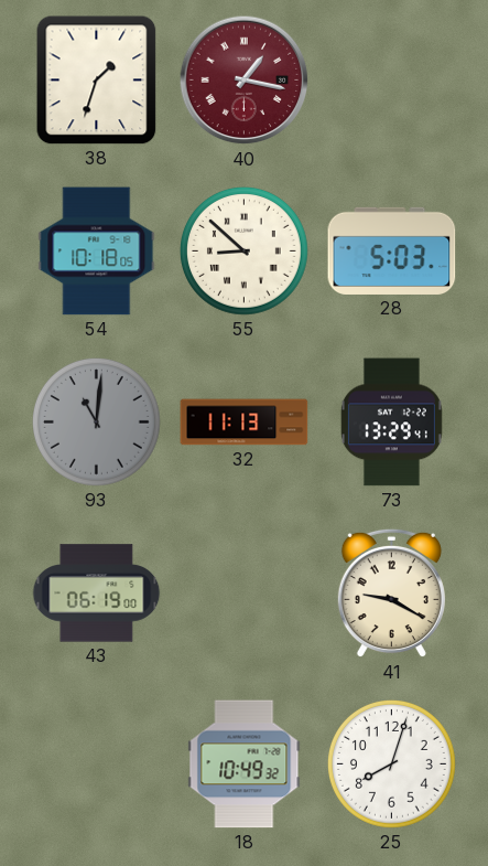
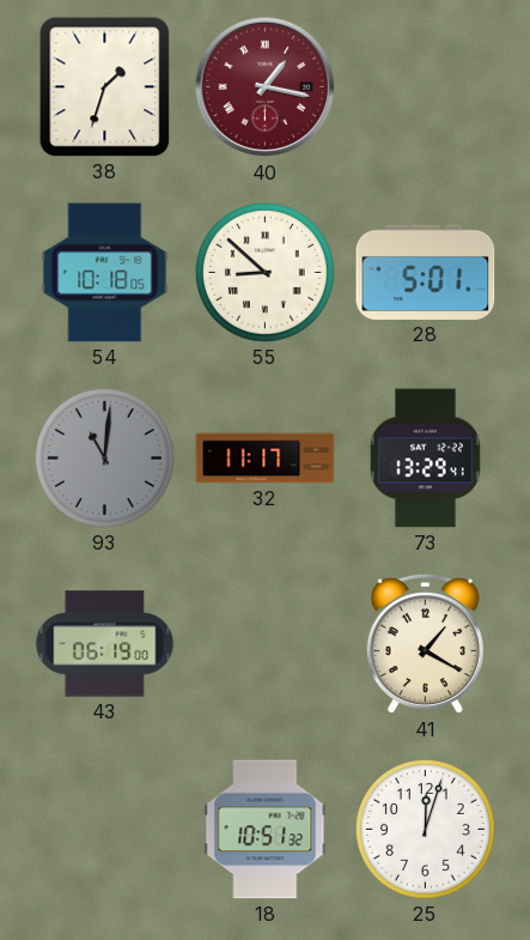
28: 5:03 -> 5:01 (426, 272)
32: 11:13 -> 11:17 (266, 459)
41: 9:20 -> 1:20 (425, 644)
18: 10:49 -> 10:51 (266, 830)
25: 8:03 -> 12:03 (426, 830)
